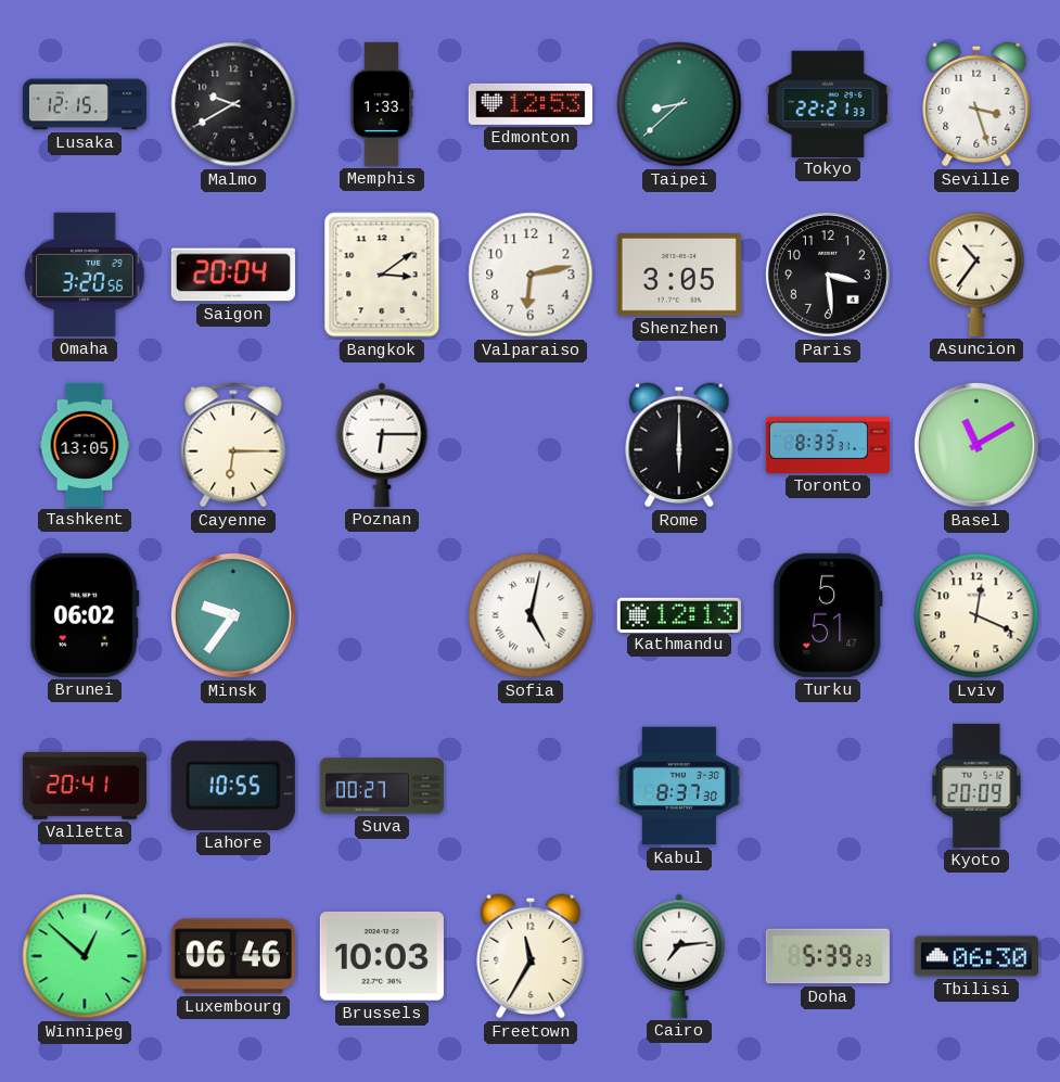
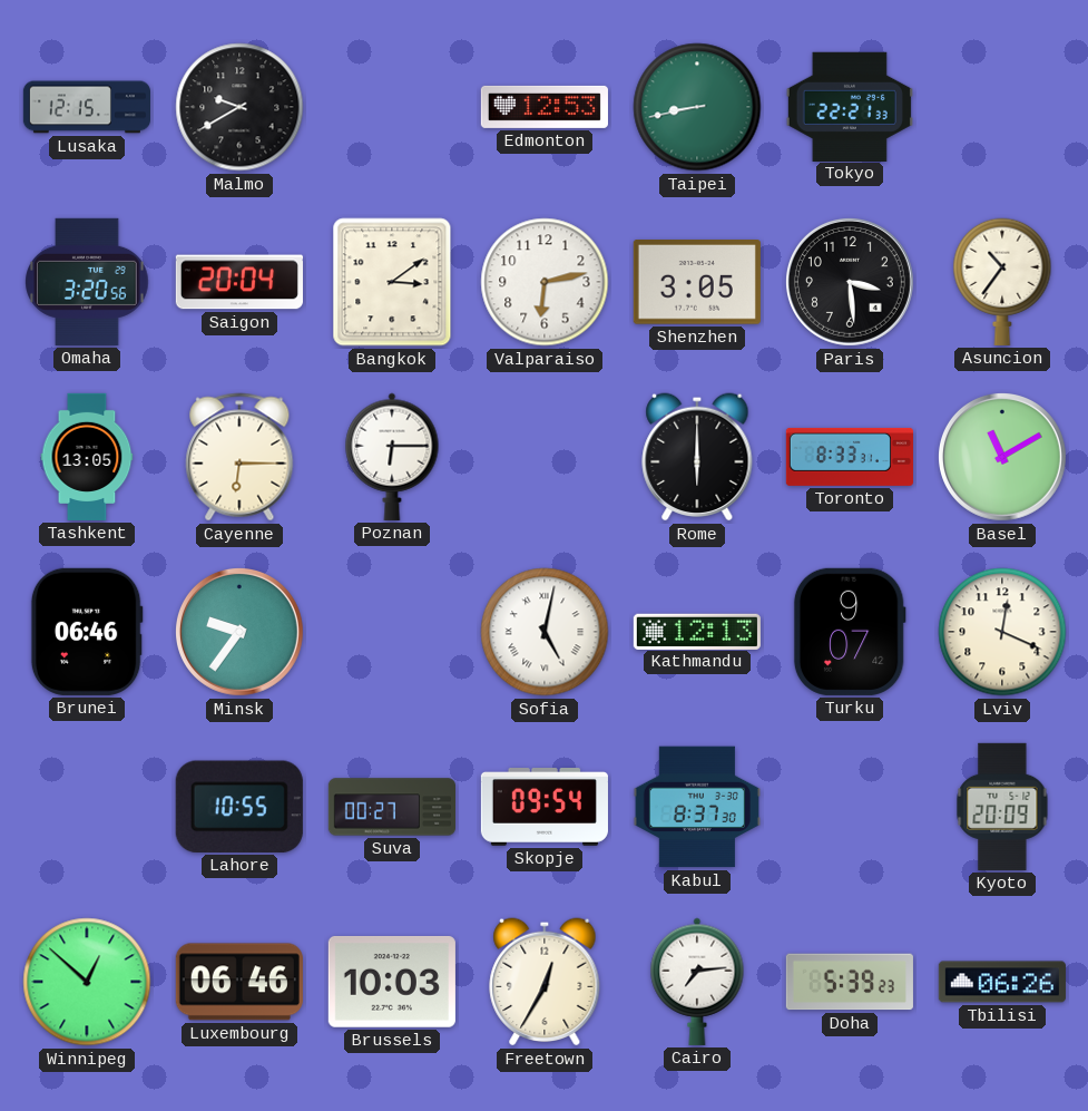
Memphis: 1:33 -> none (381, 104)
Taipei: 8:38 -> 8:43 (697, 107)
Seville: 3:27 -> none (976, 104)
Brunei: 06:02 -> 06:46 (87, 632)
Turku: 5:51 -> 9:07 (850, 632)
Valletta: 20:41 -> none (85, 786)
Skopje: none -> 09:54 (545, 808)
Freetown: 11:35 -> 12:35 (545, 982)
Tbilisi: 06:30 -> 06:26 (1002, 982)
